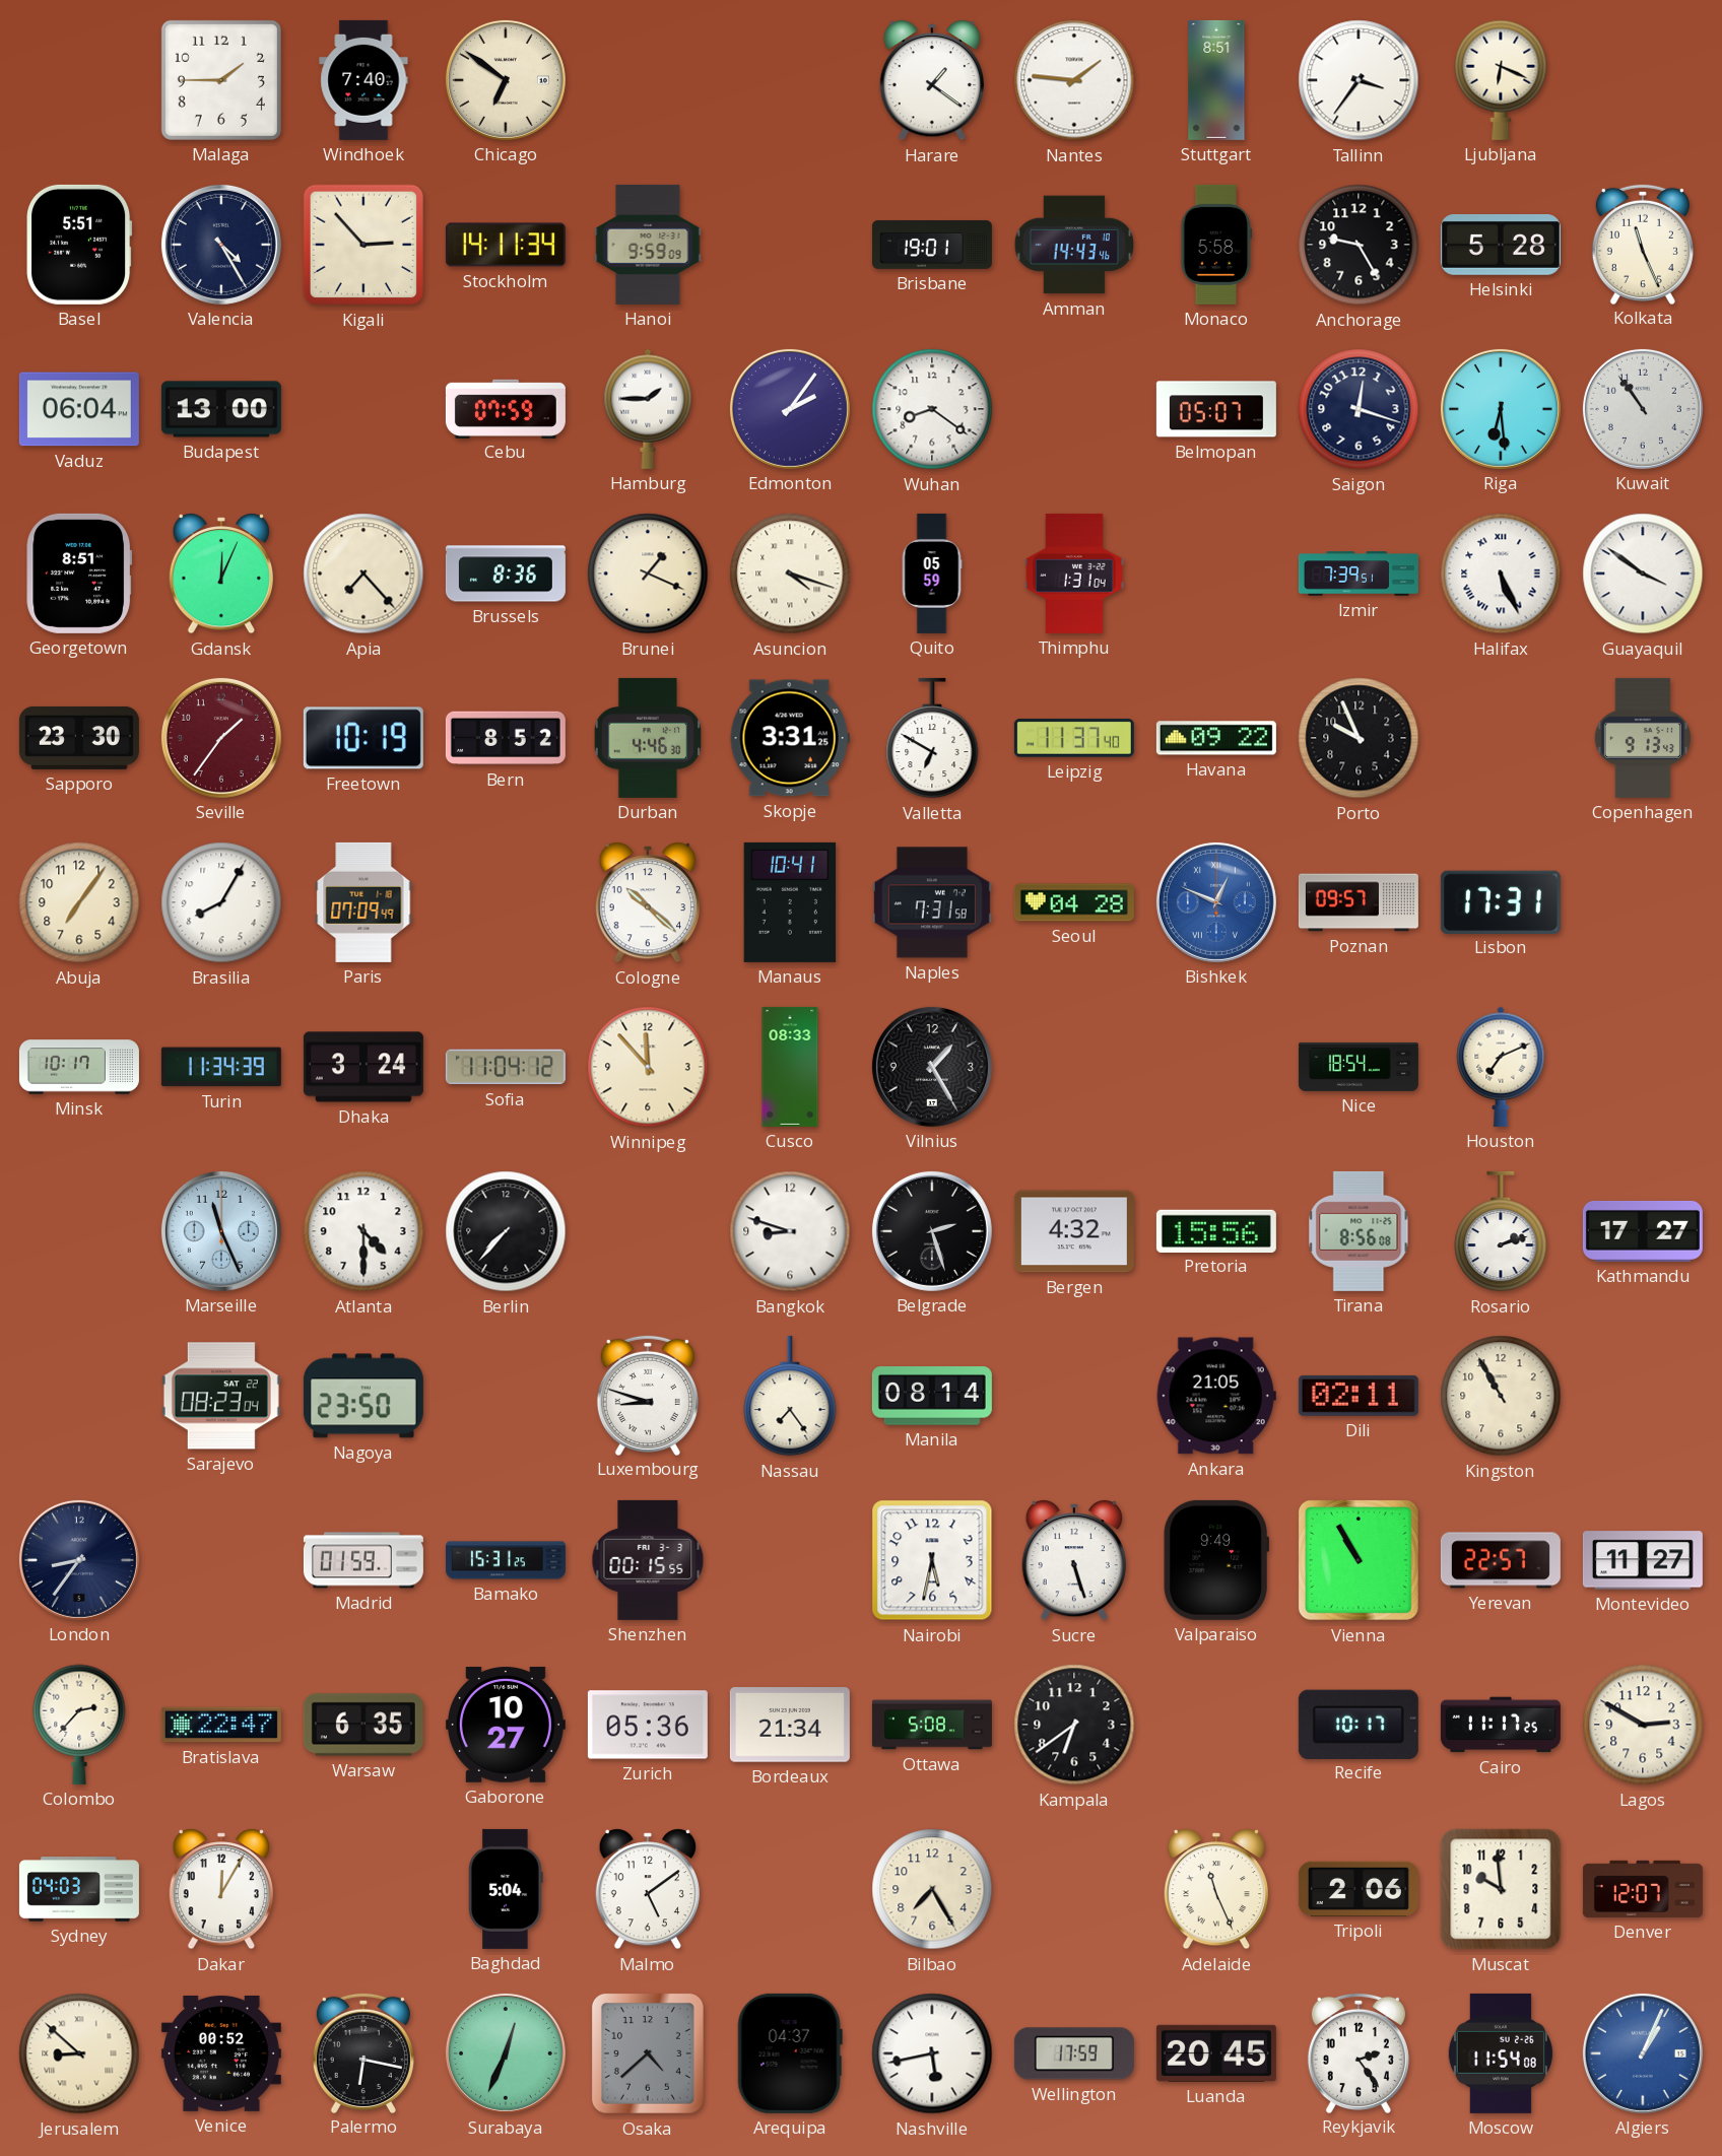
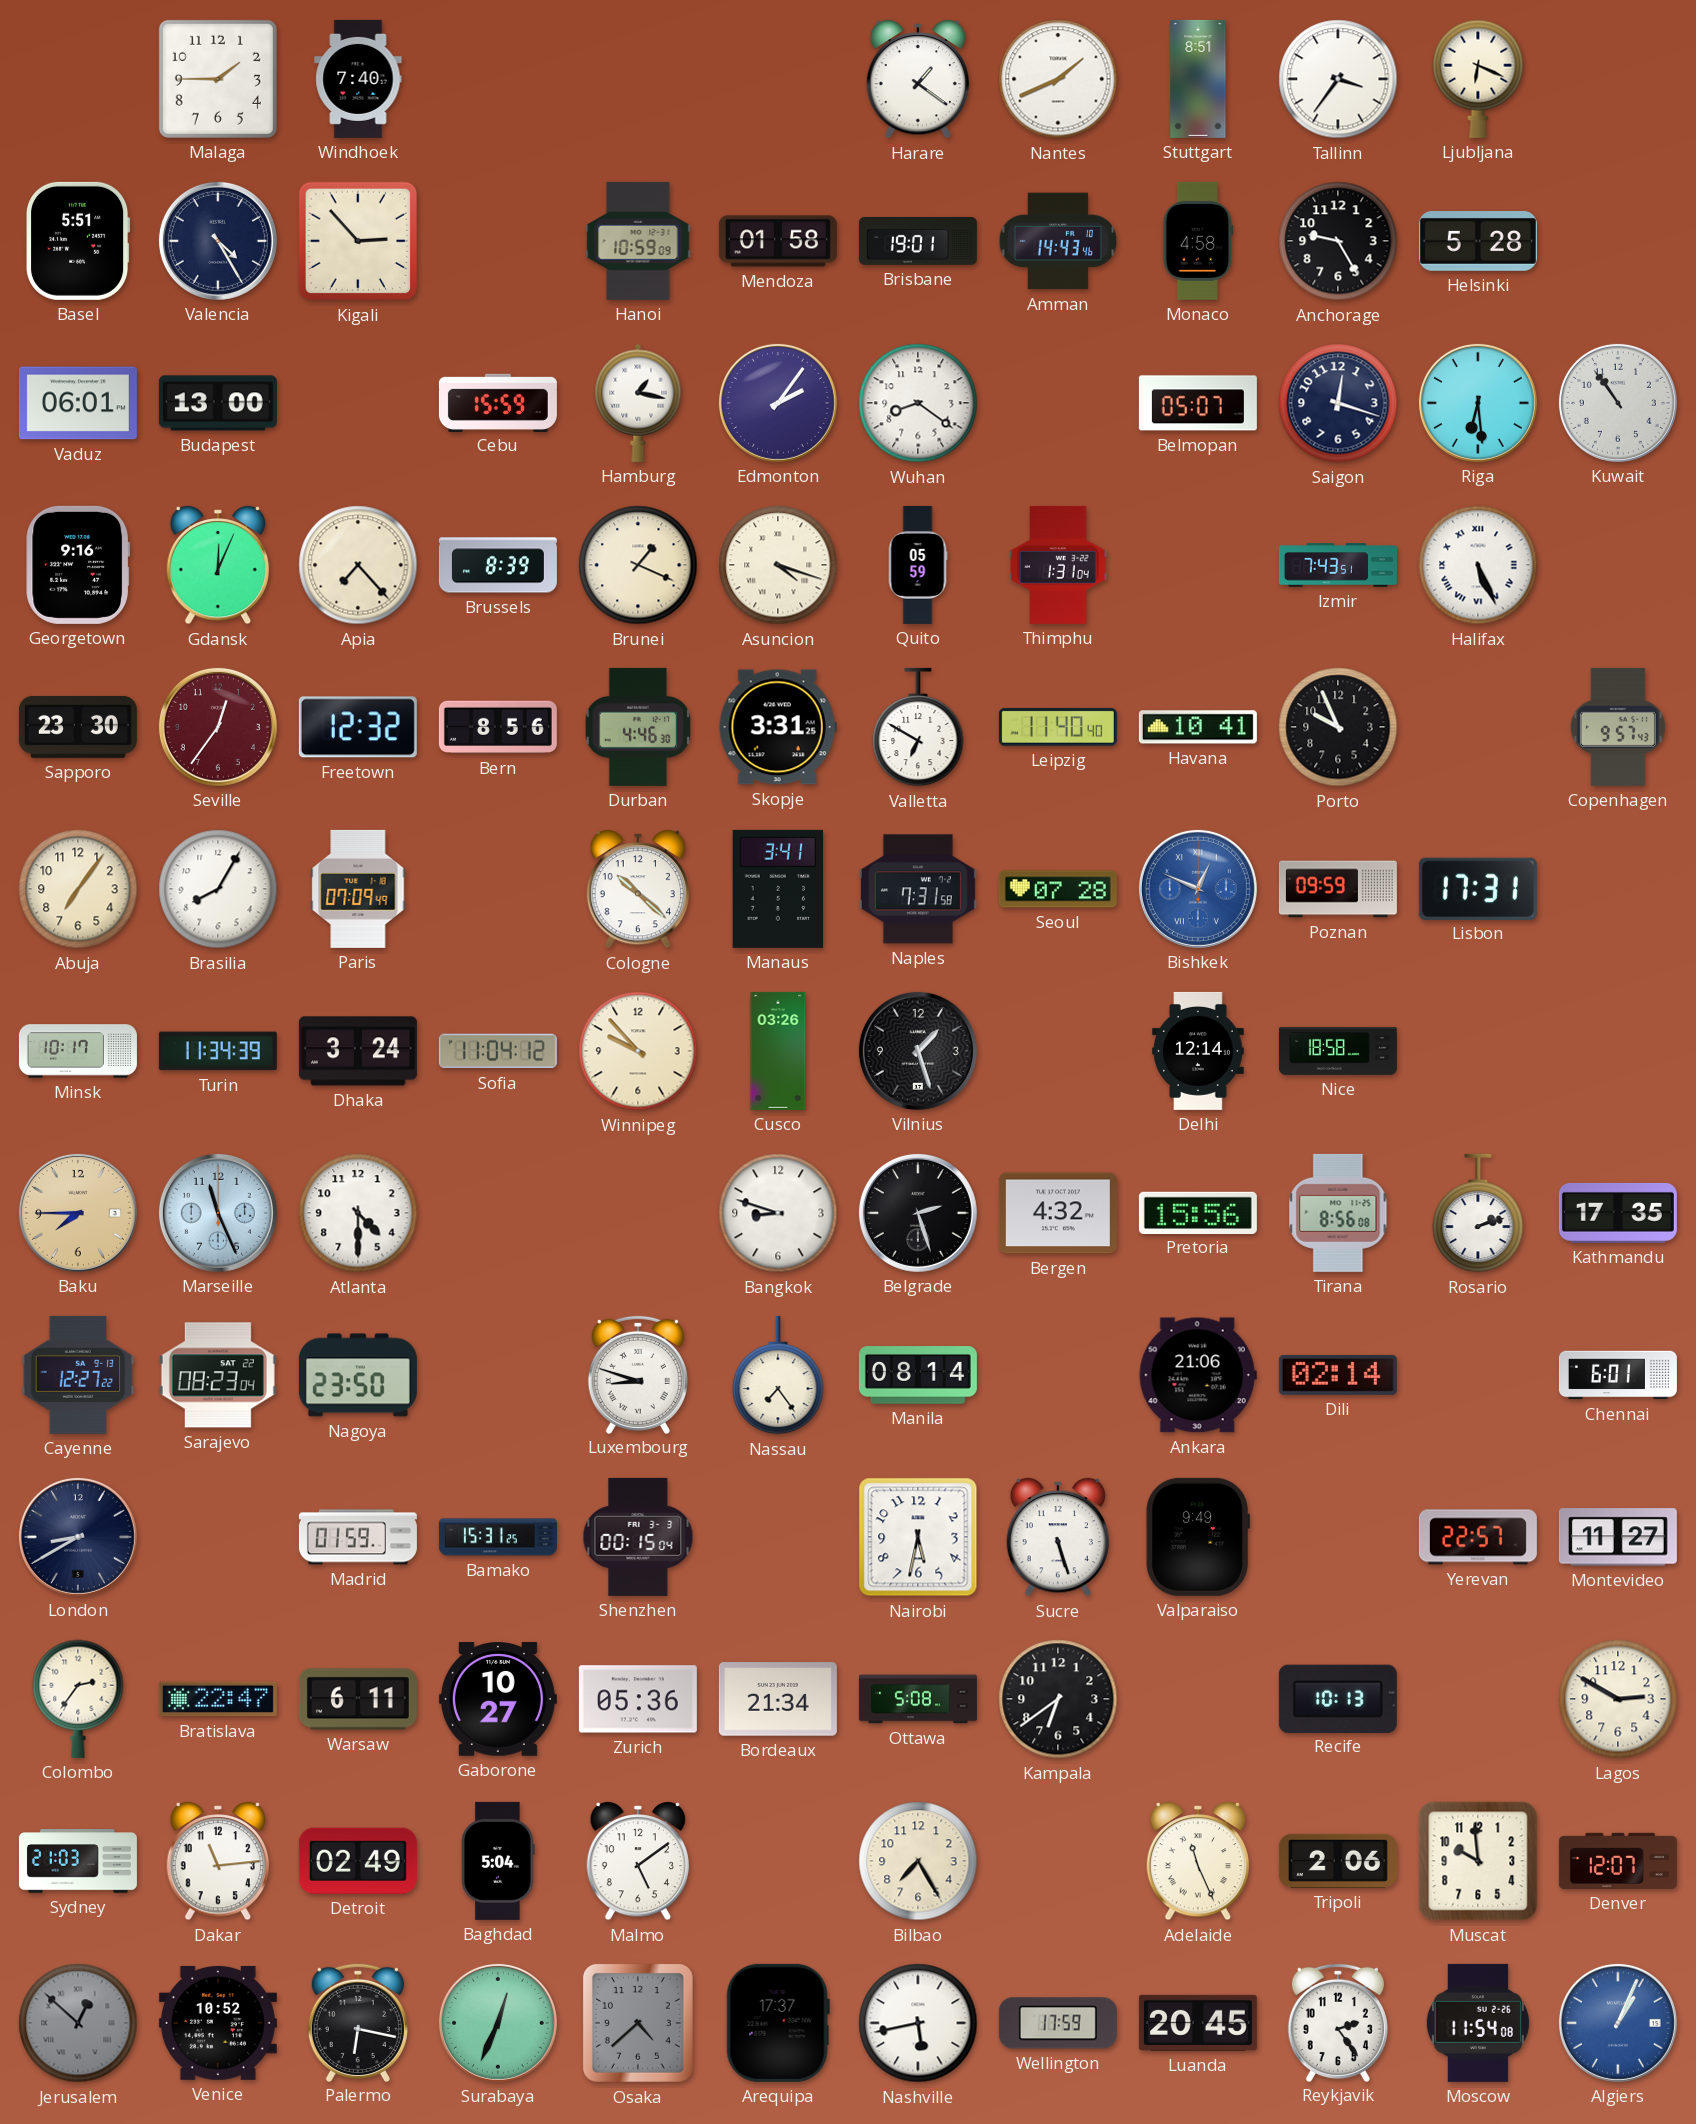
Chicago: 6:51 -> none (506, 80)
Nantes: 1:46 -> 1:41 (1058, 79)
Stockholm: 14:11 -> none (506, 245)
Hanoi: 9:59 -> 10:59 (638, 241)
Mendoza: none -> 01:58 (778, 241)
Monaco: 5:58 -> 4:58 (1198, 241)
Kolkata: 11:26 -> none (1643, 244)
Vaduz: 06:04 -> 06:01 (78, 403)
Cebu: 07:59 -> 15:59 (498, 402)
Hamburg: 1:45 -> 1:17 (638, 403)
Georgetown: 8:51 -> 9:16 (78, 565)
Brussels: 8:36 -> 8:39 (498, 565)
Izmir: 7:39 -> 7:43 (1338, 565)
Guayaquil: 3:51 -> none (1643, 574)
Seville: 1:36 -> 12:36 (218, 727)
Freetown: 10:19 -> 12:32 (358, 727)
Bern: 8:52 -> 8:56 (498, 727)
Leipzig: 11:37 -> 11:40 (1058, 727)
Havana: 09:22 -> 10:41 (1198, 727)
Copenhagen: 9:13 -> 9:57 (1618, 727)
Manaus: 10:41 -> 3:41 (778, 889)
Seoul: 04:28 -> 07:28 (1058, 889)
Poznan: 09:57 -> 09:59 (1338, 889)
Winnipeg: 11:53 -> 9:53 (638, 1051)
Cusco: 08:33 -> 03:26 (778, 1051)
Vilnius: 1:25 -> 1:27 (918, 1051)
Delhi: none -> 12:14 (1198, 1051)
Nice: 18:54 -> 18:58 (1338, 1051)
Houston: 7:11 -> none (1501, 1067)
Baku: none -> 7:45 (78, 1213)
Berlin: 7:37 -> none (506, 1231)
Kathmandu: 17:27 -> 17:35 (1618, 1213)
Cayenne: none -> 12:27 (78, 1375)
Ankara: 21:05 -> 21:06 (1198, 1375)
Dili: 02:11 -> 02:14 (1338, 1375)
Kingston: 10:55 -> none (1501, 1396)
Chennai: none -> 6:01 (1618, 1375)
London: 8:36 -> 8:40 (78, 1537)
Shenzhen: 00:15:55 -> 00:15:04 (638, 1537)
Vienna: 10:55 -> none (1359, 1560)
Colombo: 2:37 -> 2:36 (78, 1699)
Warsaw: 6:35 -> 6:11 (358, 1699)
Recife: 10:17 -> 10:13 (1338, 1698)
Cairo: 11:17 -> none (1501, 1725)
Sydney: 04:03 -> 21:03 (78, 1861)
Dakar: 12:05 -> 11:14 (217, 1862)
Detroit: none -> 02:49 (358, 1861)
Jerusalem: 8:52 -> 12:52 (78, 2023)
Jerusalem dial: cream -> grey (78, 2023)
Venice: 00:52 -> 10:52 (218, 2023)
Arequipa: 04:37 -> 17:37 (778, 2023)
